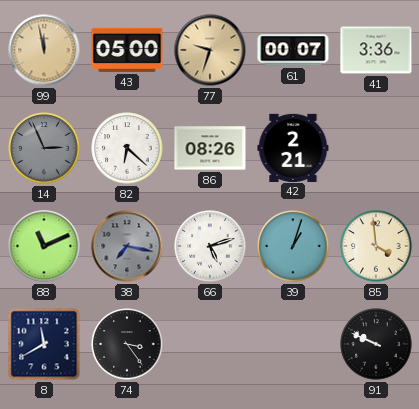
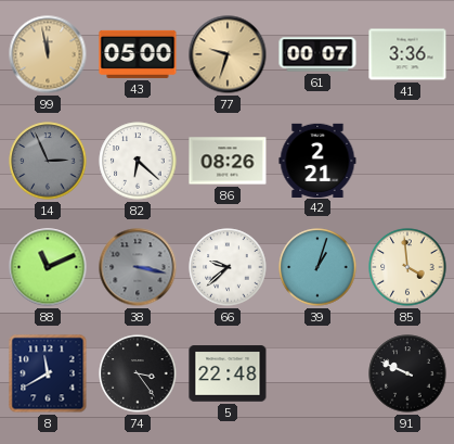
38: 7:17 -> 3:17 (138, 267)
66: 5:12 -> 9:38 (228, 267)
5: none -> 22:48 (228, 373)
